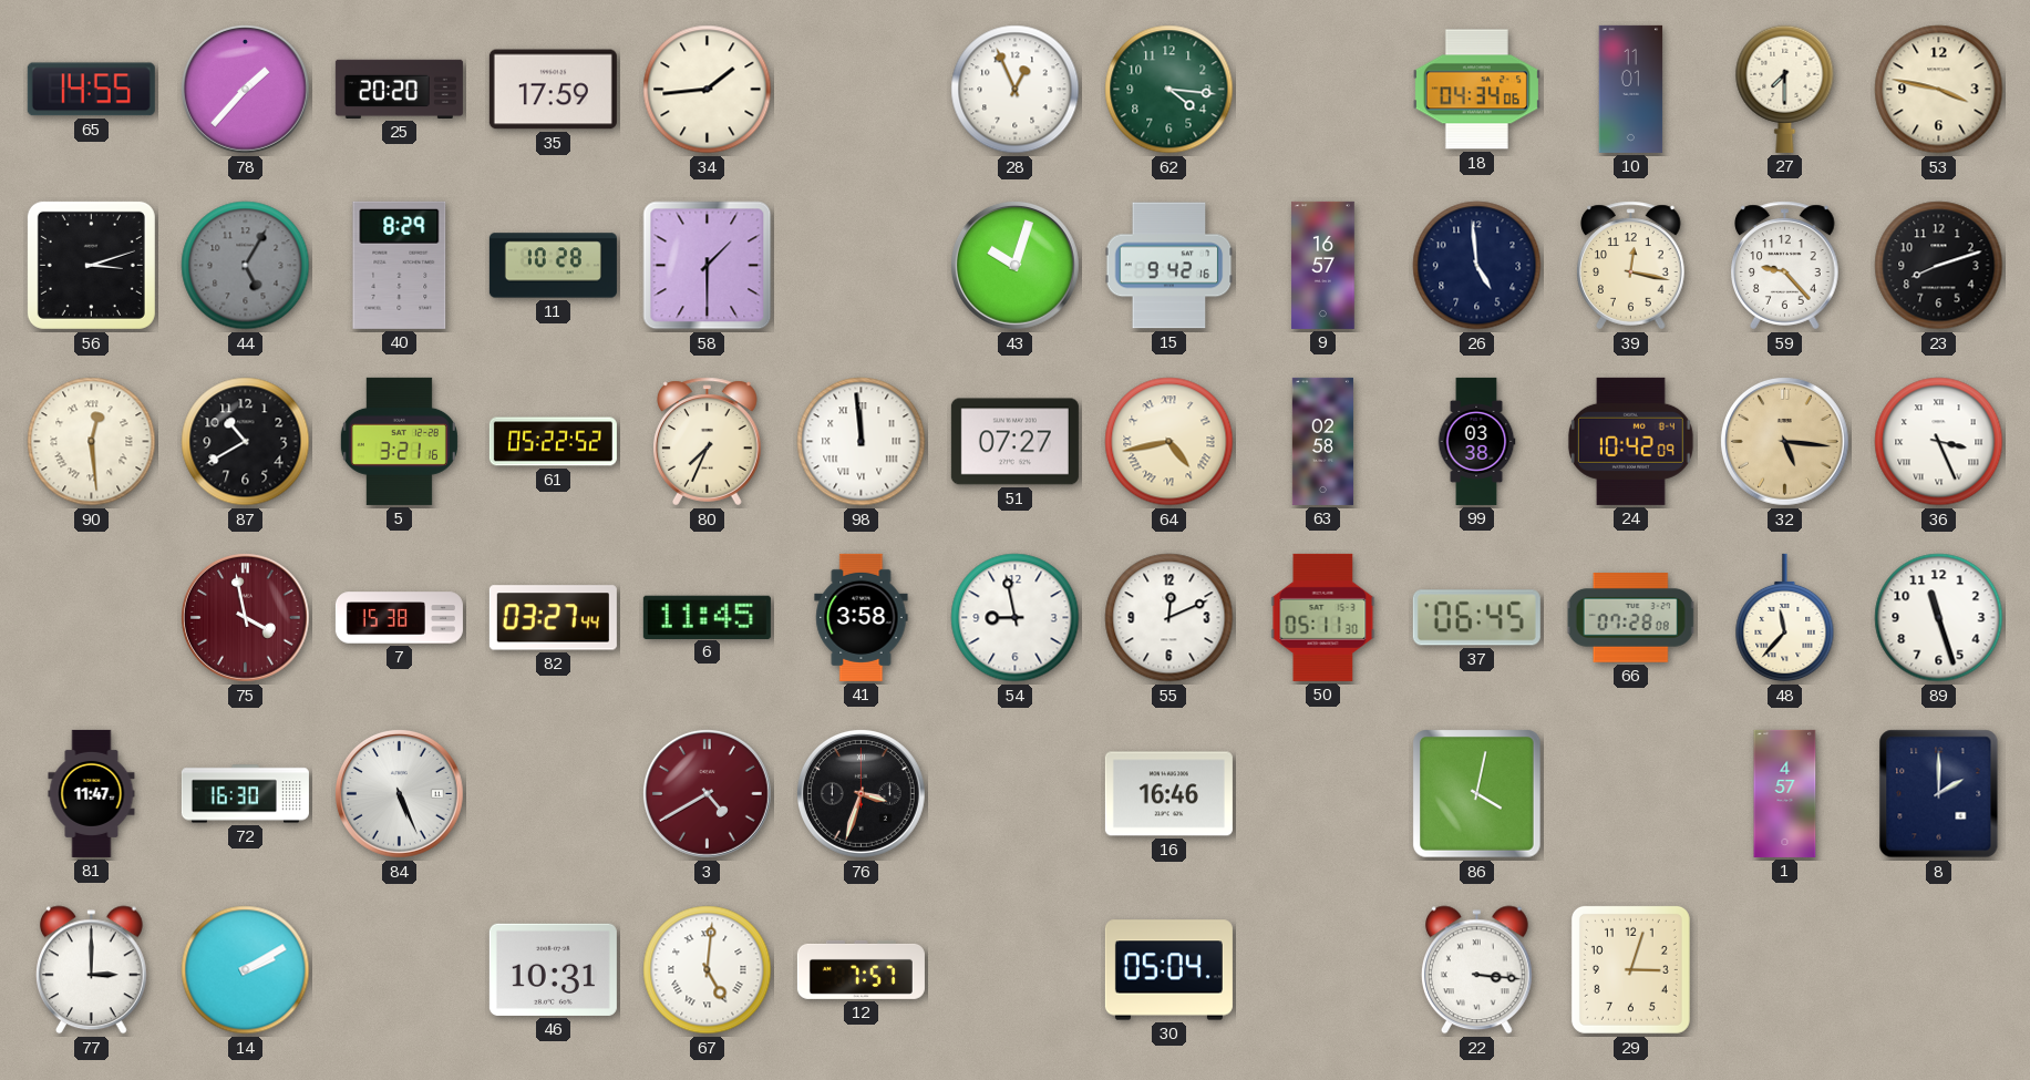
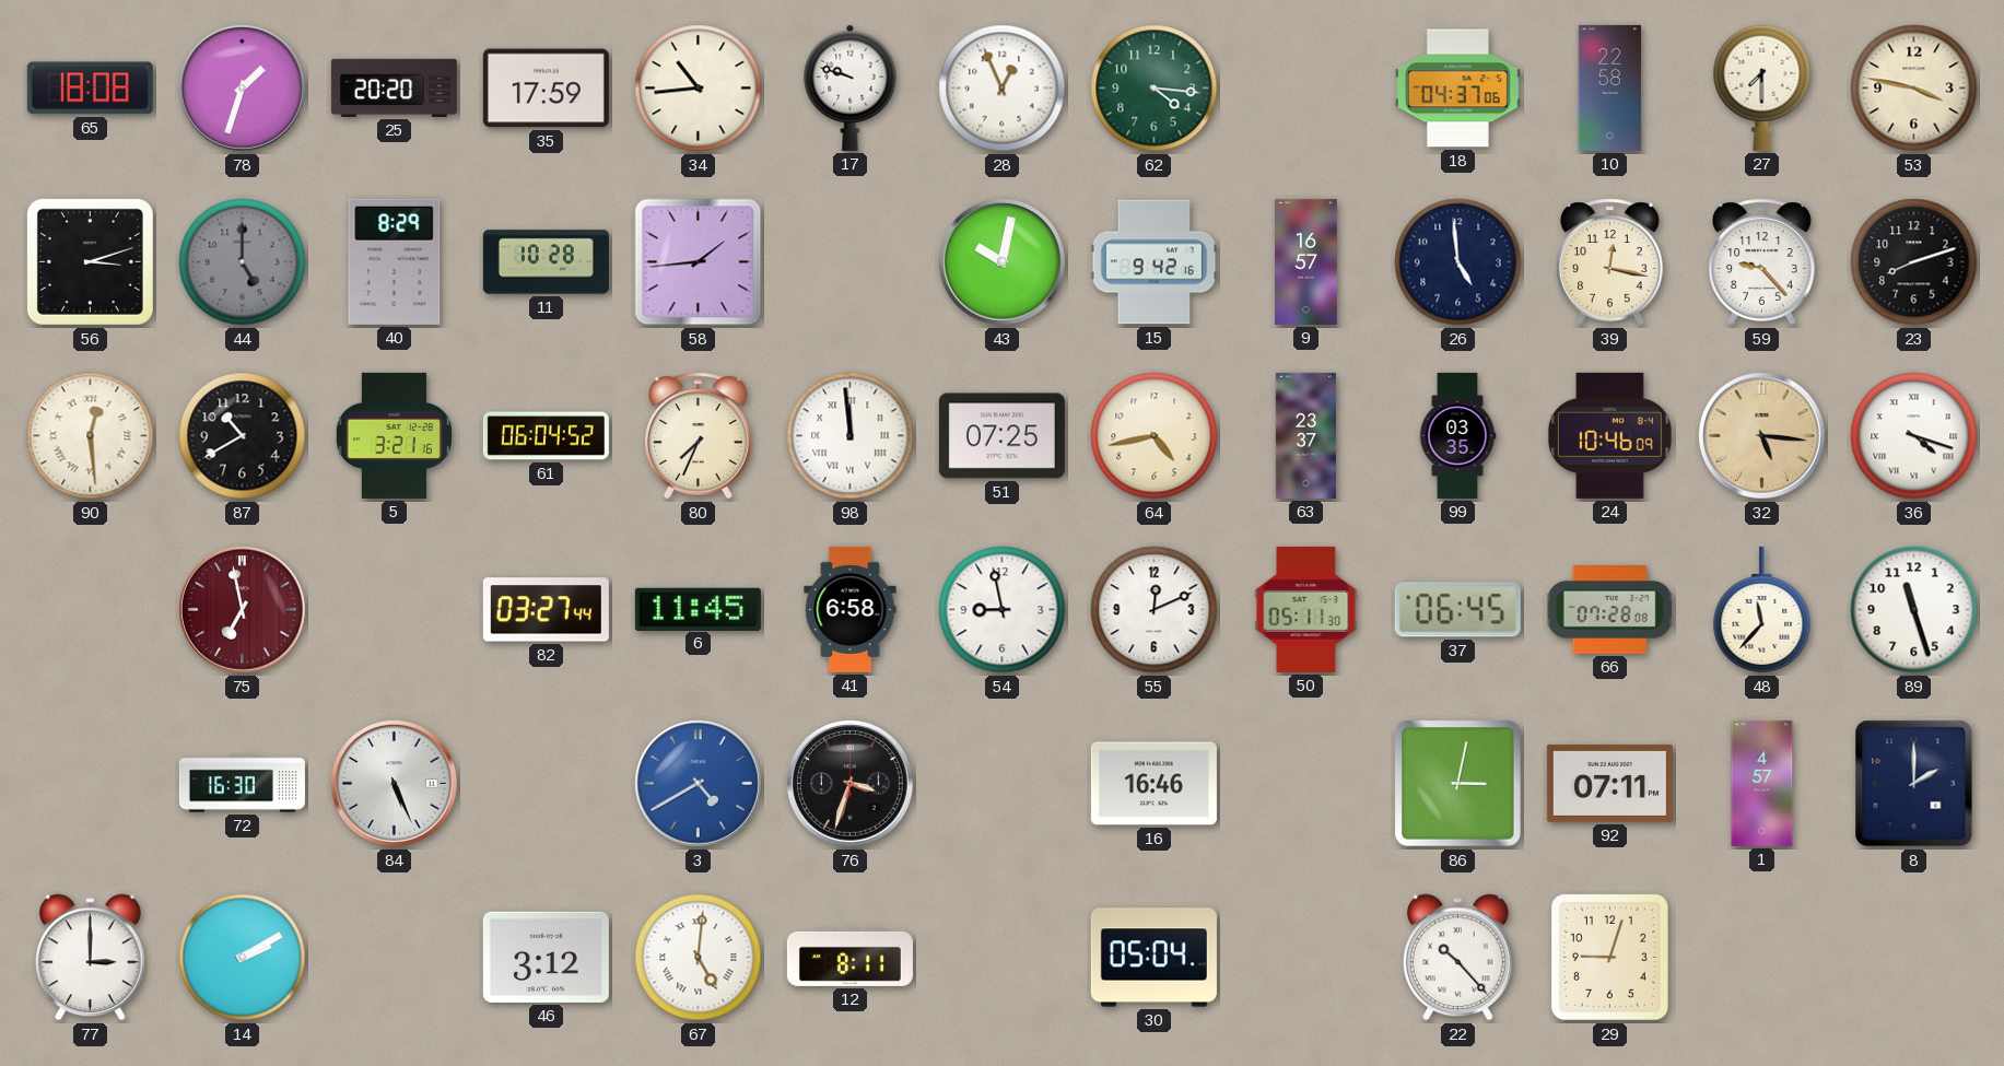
65: 14:55 -> 18:08 (90, 89)
78: 1:37 -> 1:33 (242, 87)
34: 1:44 -> 10:44 (699, 89)
17: none -> 9:48 (851, 87)
18: 04:34 -> 04:37 (1457, 89)
10: 11:01 -> 22:58 (1610, 87)
44: 5:05 -> 5:00 (243, 262)
58: 1:30 -> 1:44 (699, 262)
43: 10:03 -> 10:02 (1001, 261)
61: 05:22 -> 06:04 (546, 436)
51: 07:27 -> 07:25 (1001, 436)
64 numerals: Roman -> Arabic (1155, 436)
63: 02:58 -> 23:37 (1305, 435)
99: 03:38 -> 03:35 (1457, 435)
24: 10:42 -> 10:46 (1609, 435)
36: 3:26 -> 4:18 (1914, 436)
75: 3:58 -> 6:58 (242, 609)
7: 15:38 -> none (399, 618)
41: 3:58 -> 6:58 (851, 609)
81: 11:47 -> none (92, 793)
3 dial: burgundy -> blue (698, 783)
86: 4:02 -> 3:02 (1458, 784)
92: none -> 07:11 (1609, 783)
46: 10:31 -> 3:12 (546, 957)
12: 7:57 -> 8:11 (849, 957)
22: 3:16 -> 10:23 (1457, 958)
29: 3:03 -> 9:03 (1609, 957)
